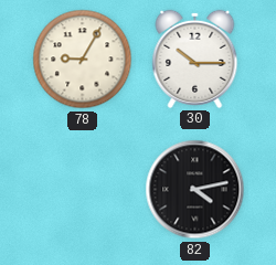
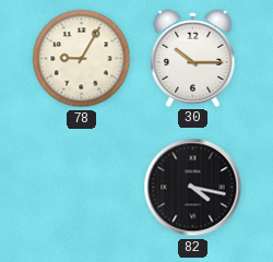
82: 4:13 -> 4:17 (193, 188)
